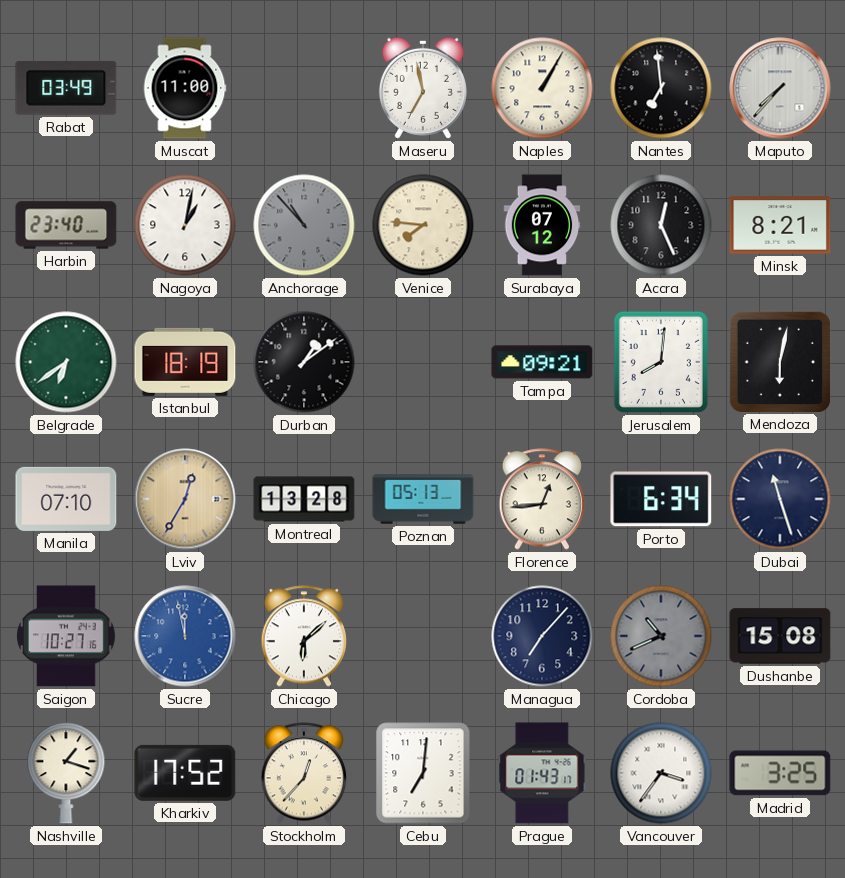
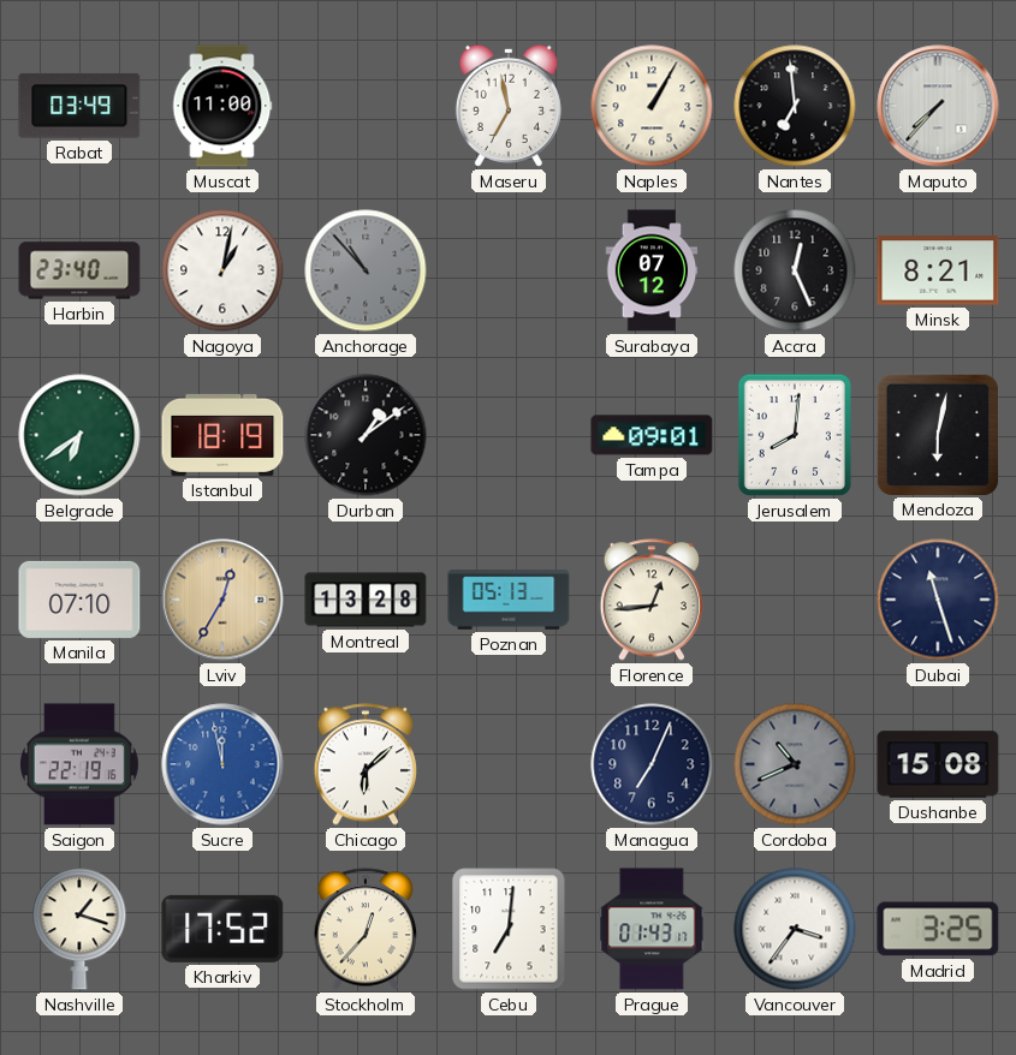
Venice: 7:46 -> none (423, 225)
Tampa: 09:21 -> 09:01 (652, 435)
Porto: 6:34 -> none (661, 499)
Saigon: 10:27 -> 22:19 (79, 764)
Managua: 7:07 -> 7:04 (652, 764)
